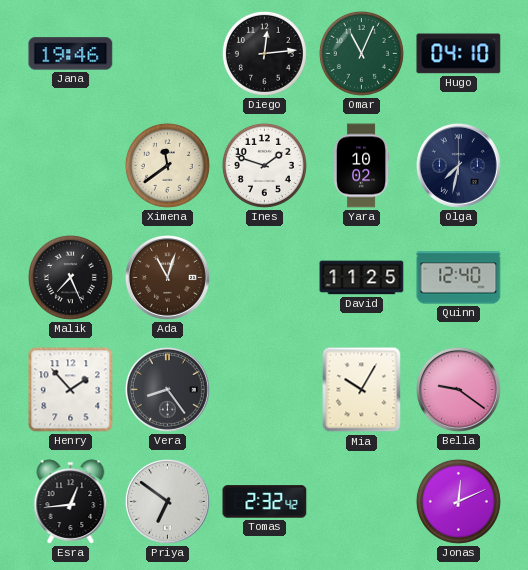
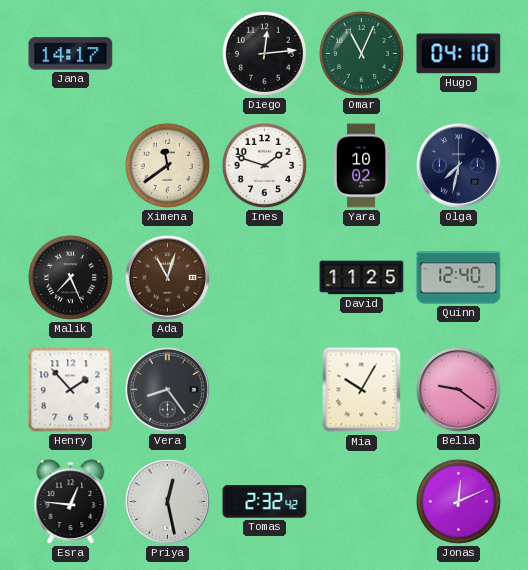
Jana: 19:46 -> 14:17 (71, 54)
Esra: 12:44 -> 12:46 (71, 502)
Priya: 6:51 -> 12:28 (168, 502)
